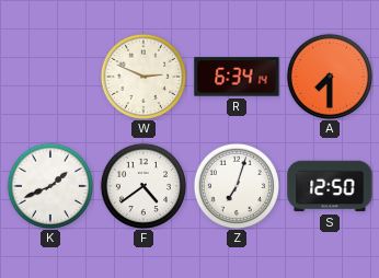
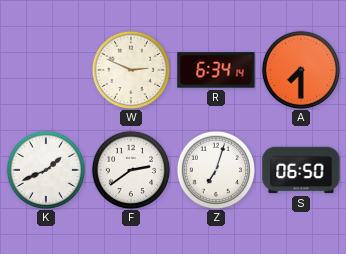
F: 4:39 -> 2:39 (130, 169)
S: 12:50 -> 06:50 (301, 170)
